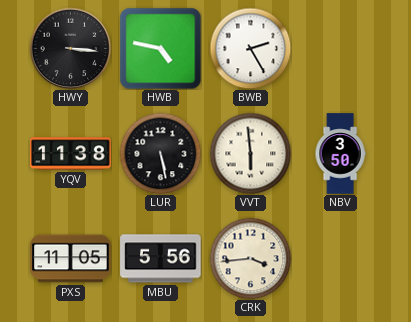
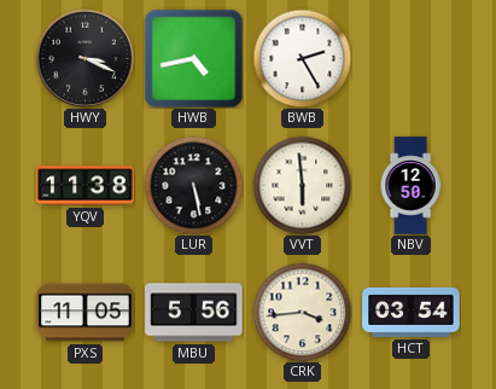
HWY: 3:16 -> 3:19 (84, 58)
HWB: 4:47 -> 4:43 (193, 58)
NBV: 3:50 -> 12:50 (410, 186)
HCT: none -> 03:54 (412, 312)
